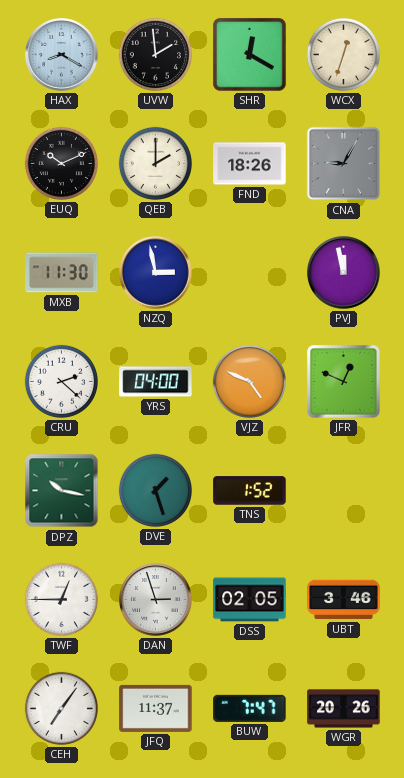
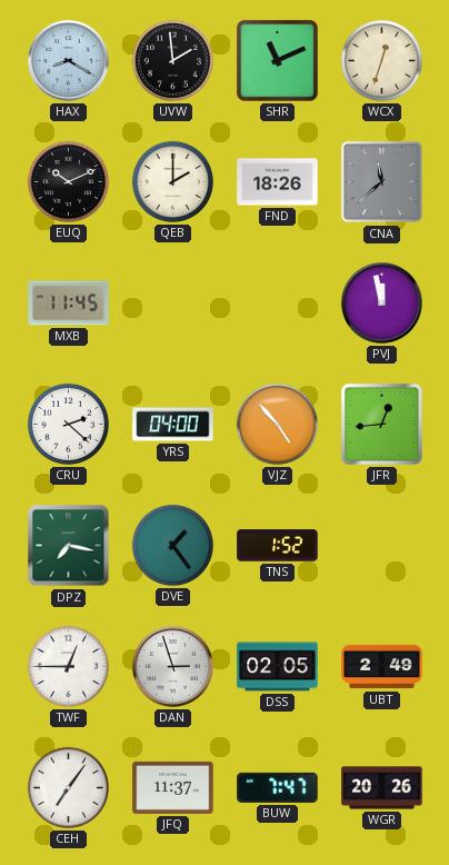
SHR: 12:20 -> 11:11 (277, 60)
CNA: 9:05 -> 11:38 (382, 182)
MXB: 11:30 -> 11:45 (69, 304)
NZQ: 2:58 -> none (156, 273)
VJZ: 4:49 -> 4:53 (277, 424)
JFR: 12:49 -> 12:44 (381, 424)
DPZ: 10:17 -> 7:17 (69, 546)
DVE: 1:27 -> 1:24 (172, 545)
UBT: 3:46 -> 2:49 (382, 667)
